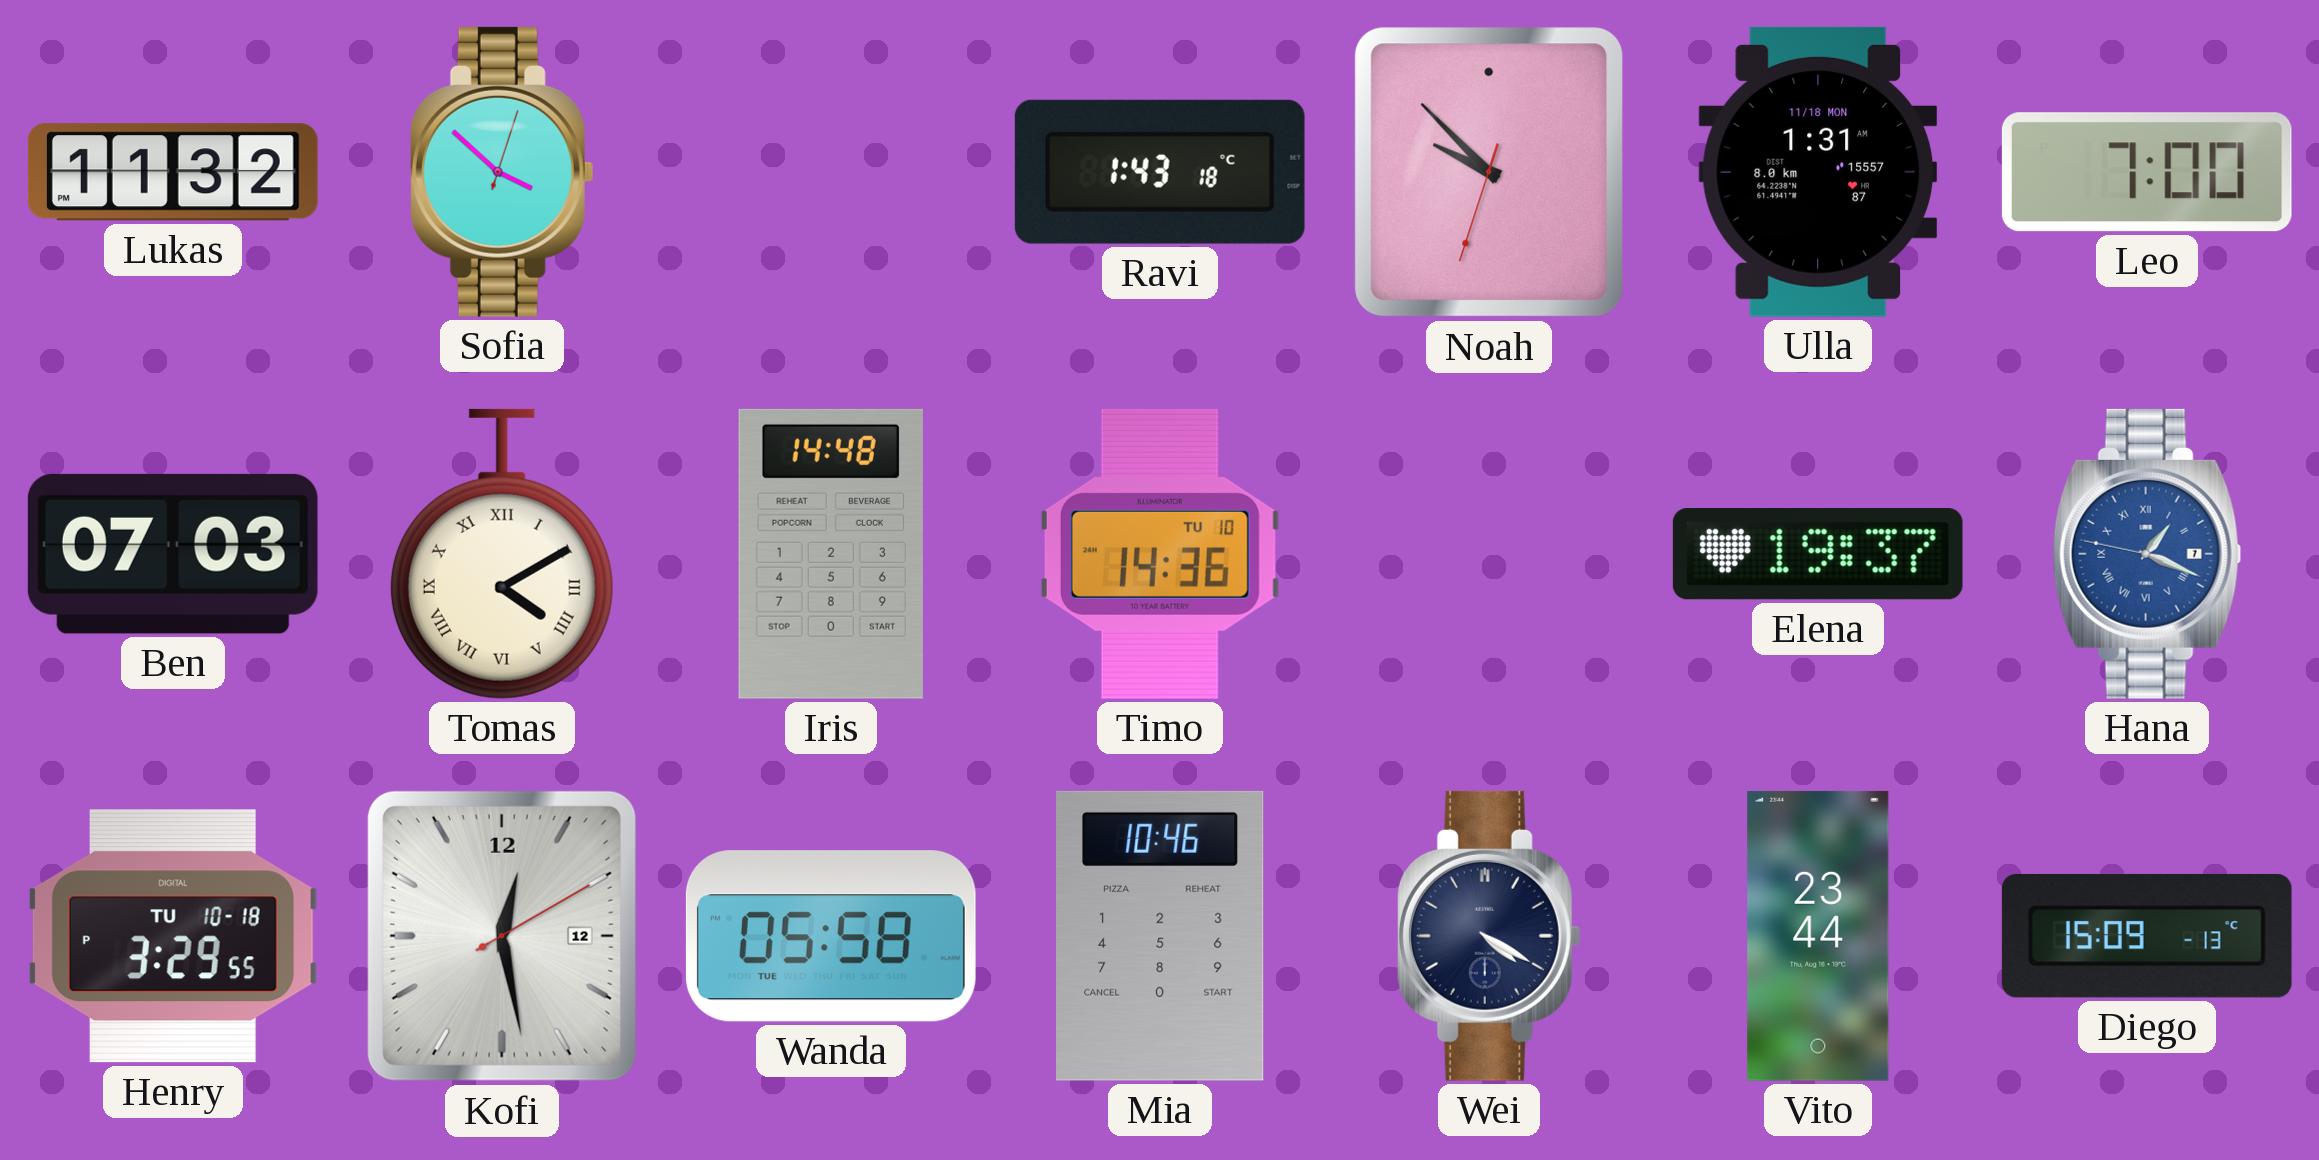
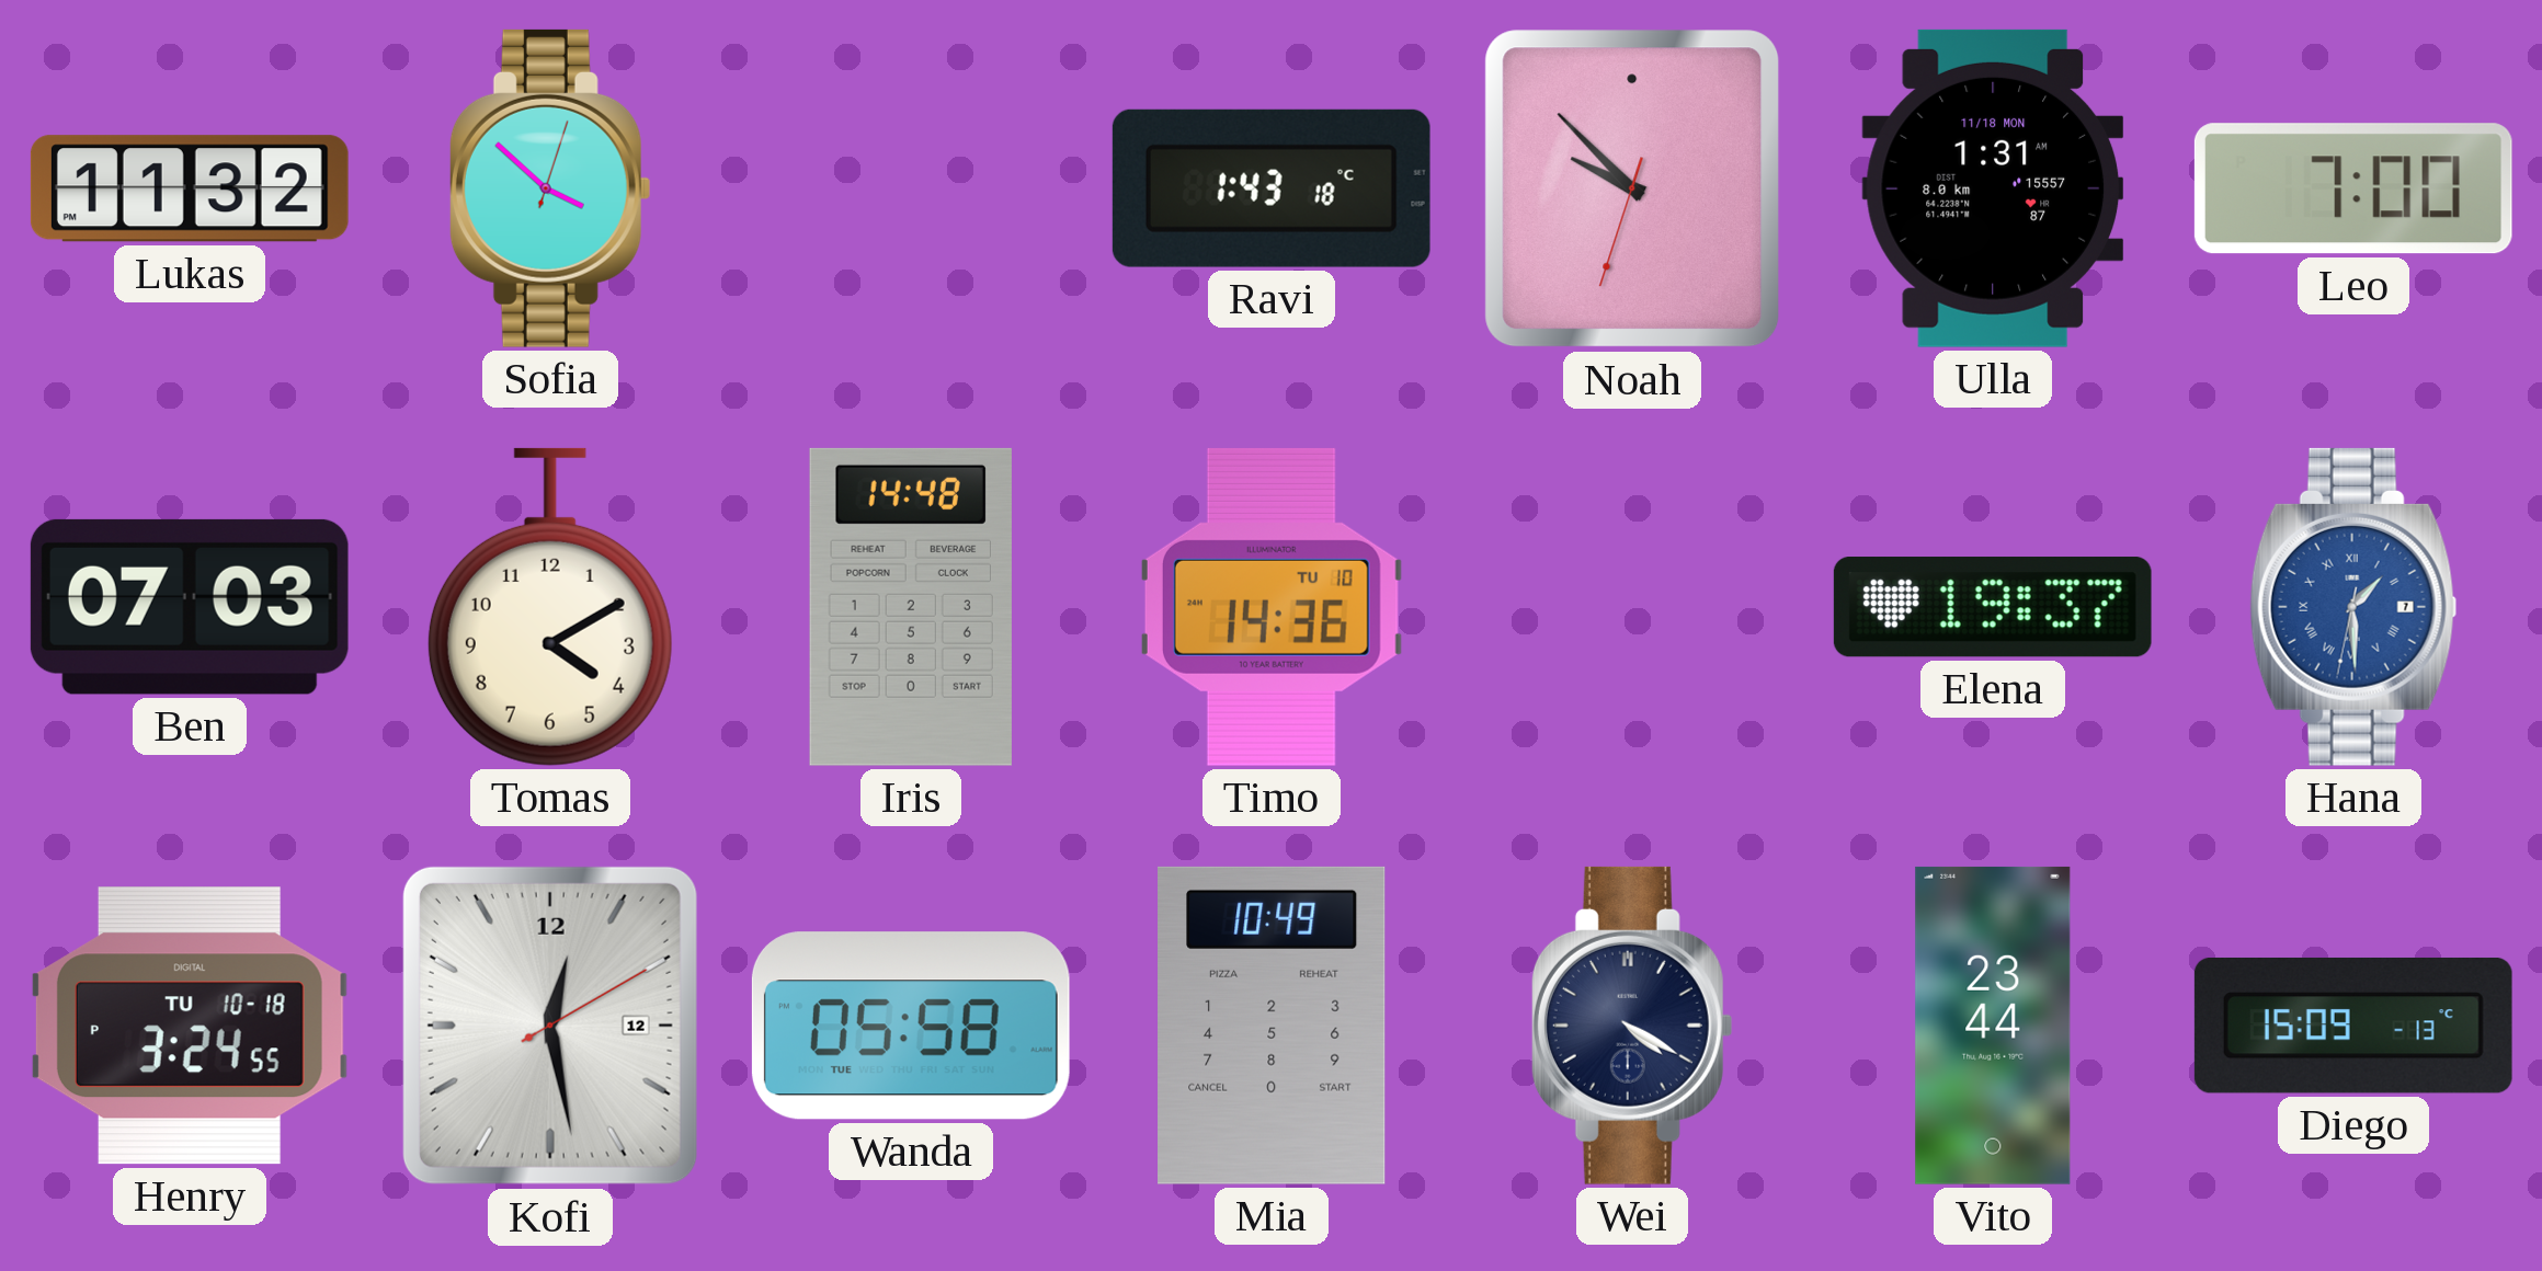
Tomas numerals: Roman -> Arabic (550, 607)
Hana: 1:18 -> 1:29 (2353, 607)
Henry: 3:29 -> 3:24 (190, 1026)
Mia: 10:46 -> 10:49 (1272, 1026)
